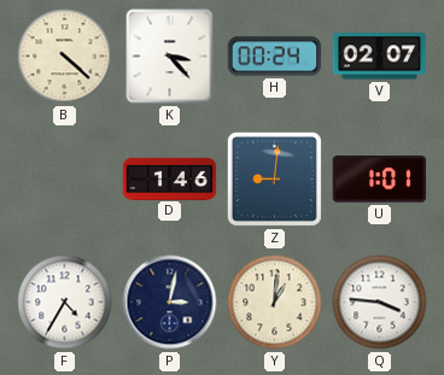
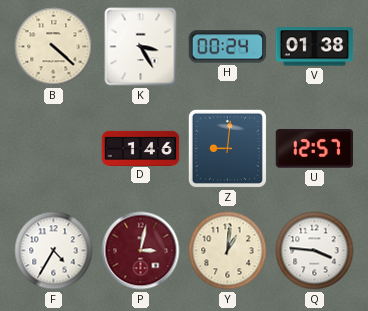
K: 3:23 -> 3:25 (141, 47)
V: 02:07 -> 01:38 (315, 47)
U: 1:01 -> 12:57 (315, 149)
P dial: navy -> burgundy (141, 251)
